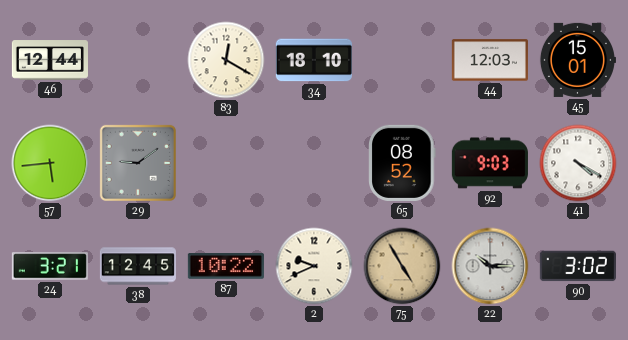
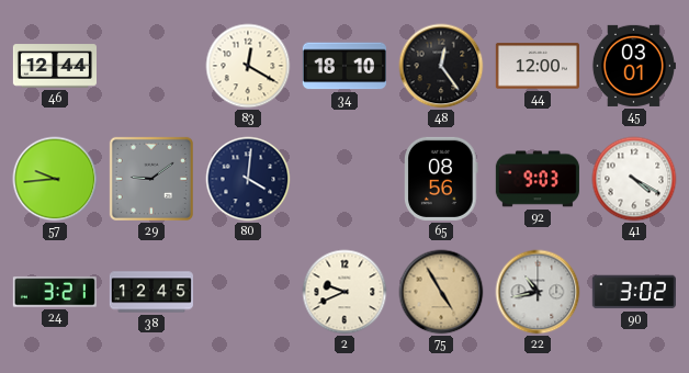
48: none -> 12:24 (441, 66)
44: 12:03 -> 12:00 (538, 66)
45: 15:01 -> 03:01 (633, 66)
57: 5:44 -> 9:44 (55, 179)
80: none -> 4:01 (248, 179)
65: 08:52 -> 08:56 (441, 179)
87: 10:22 -> none (226, 267)
22: 10:15 -> 10:43 (538, 292)
